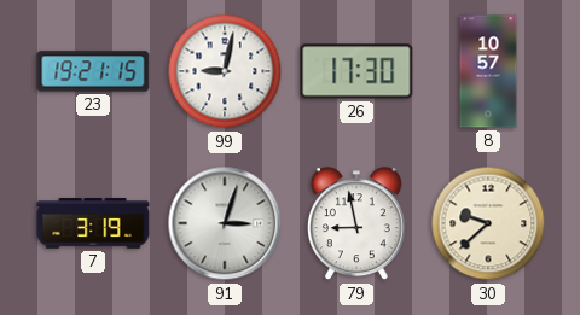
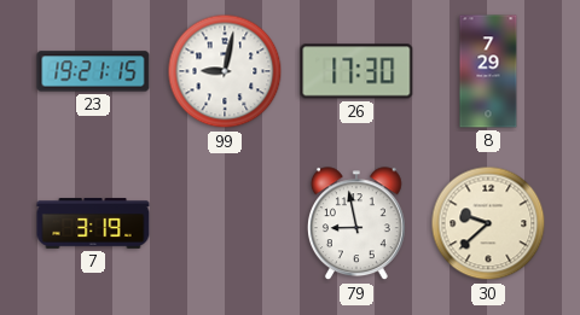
8: 10:57 -> 7:29 (488, 71)
91: 3:03 -> none (225, 223)
